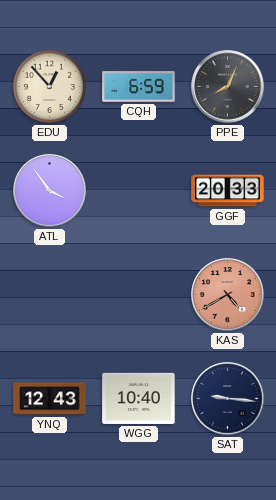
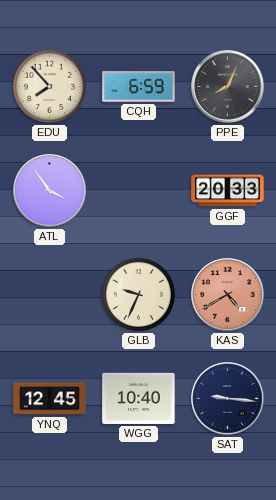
EDU: 12:53 -> 7:53 (49, 86)
GLB: none -> 9:34 (138, 294)
YNQ: 12:43 -> 12:45 (50, 399)
